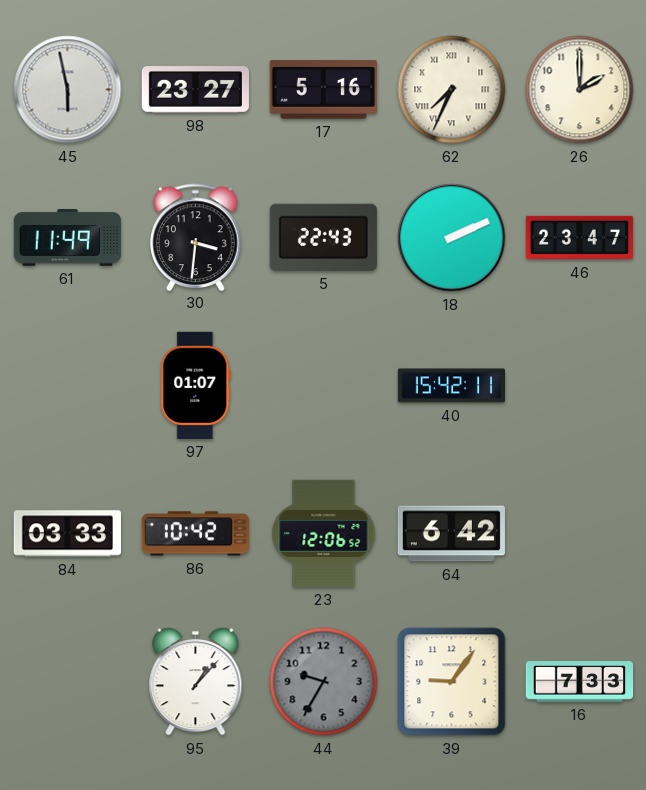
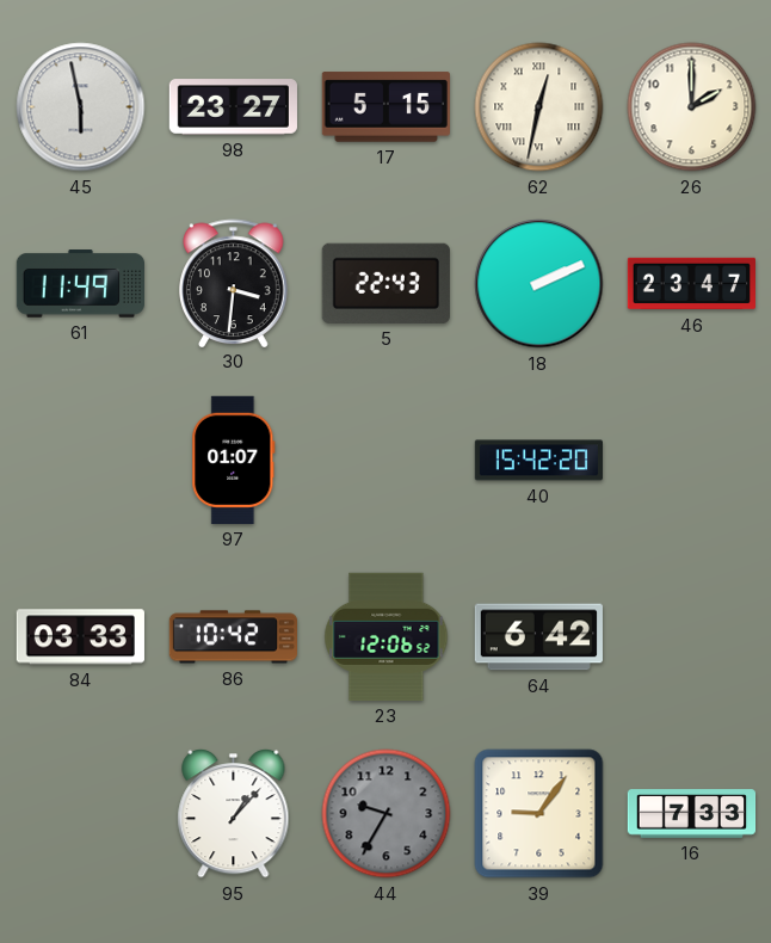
17: 5:16 -> 5:15 (385, 107)
62: 7:34 -> 12:32 (539, 107)
40: 15:42:11 -> 15:42:20 (538, 461)
